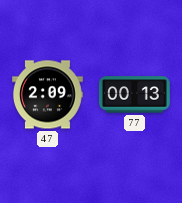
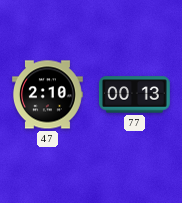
47: 2:09 -> 2:10 (48, 95)
